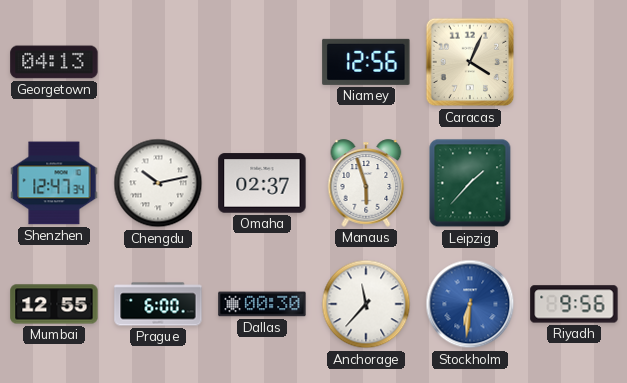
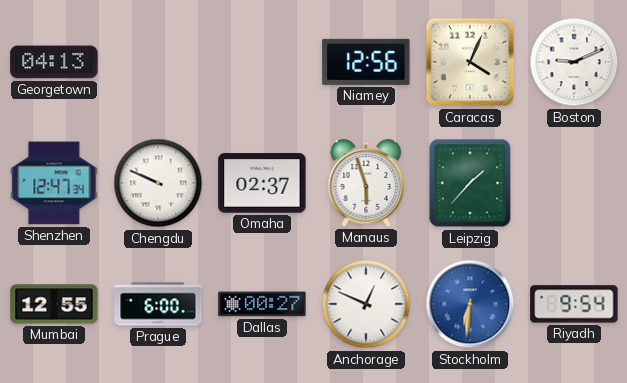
Boston: none -> 9:11 (574, 62)
Chengdu: 10:13 -> 9:49 (158, 183)
Dallas: 00:30 -> 00:27 (262, 304)
Anchorage: 11:37 -> 12:49 (366, 304)
Riyadh: 9:56 -> 9:54 (574, 304)
